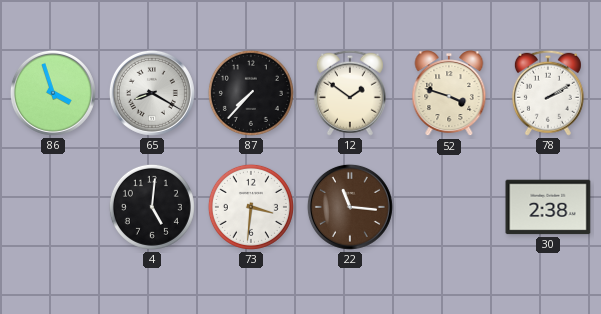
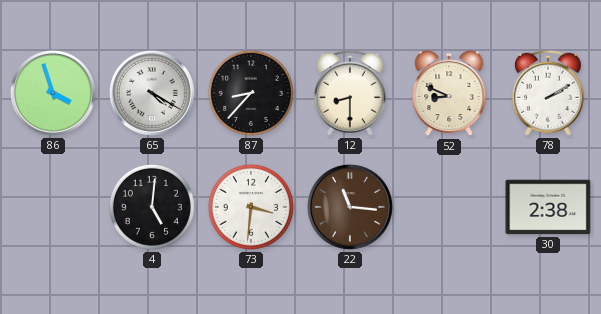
65: 8:20 -> 4:20 (152, 93)
87: 7:37 -> 8:37 (251, 93)
12: 1:51 -> 8:30 (350, 93)
52: 3:48 -> 8:49 (449, 94)
